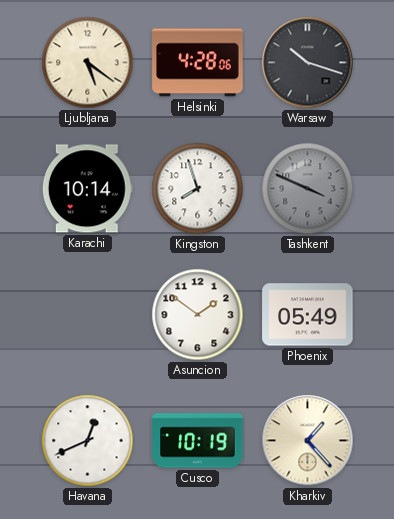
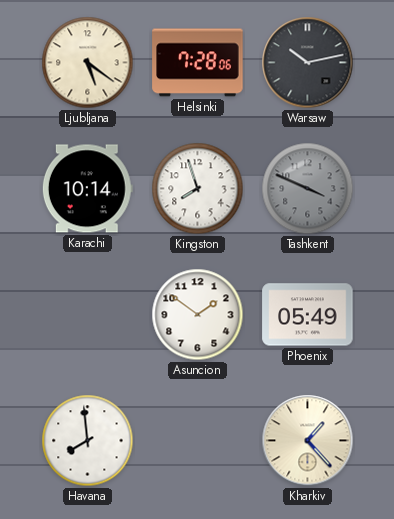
Helsinki: 4:28 -> 7:28 (198, 63)
Warsaw: 10:18 -> 10:13 (308, 63)
Havana: 12:41 -> 7:59 (88, 441)
Cusco: 10:19 -> none (198, 441)
